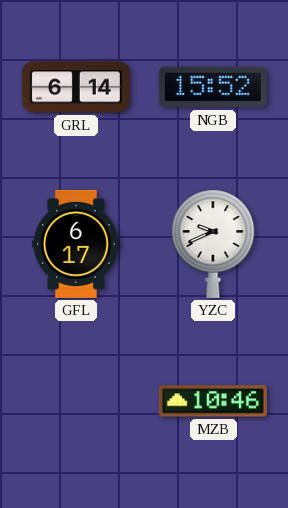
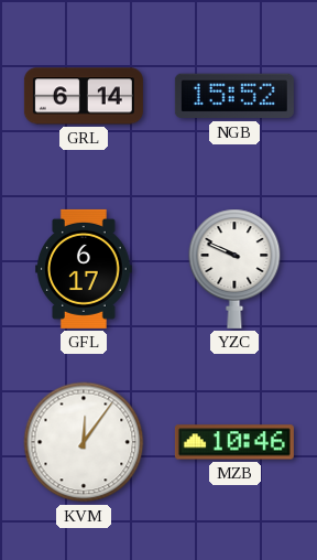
YZC: 9:41 -> 9:49 (234, 269)
KVM: none -> 12:06 (84, 442)
